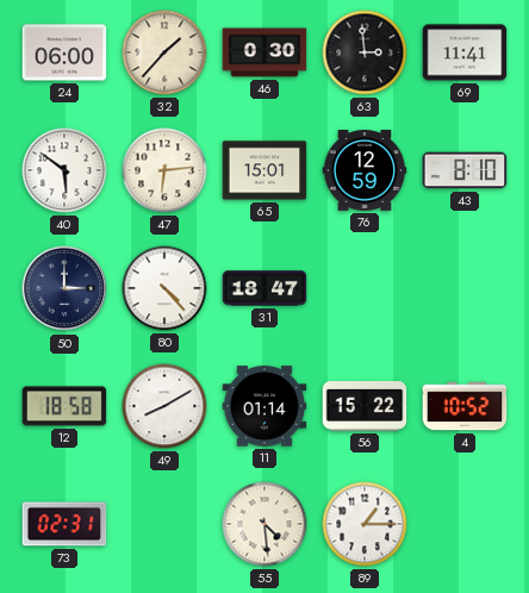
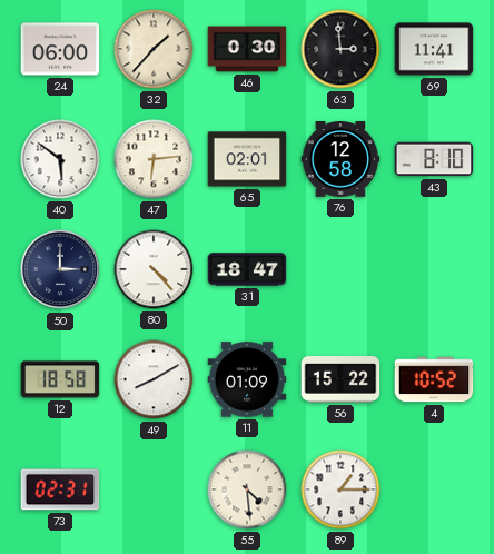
65: 15:01 -> 02:01 (247, 159)
76: 12:59 -> 12:58 (340, 160)
11: 01:14 -> 01:09 (247, 379)
